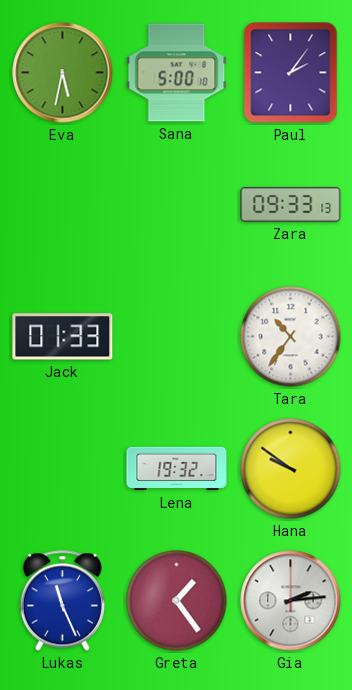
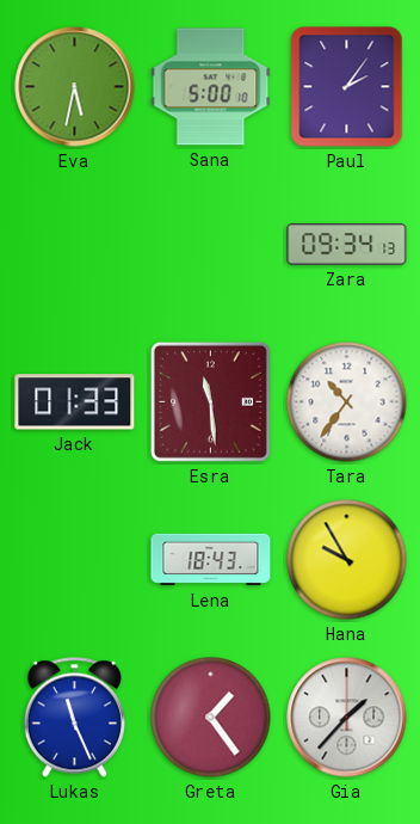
Zara: 09:33 -> 09:34 (347, 245)
Esra: none -> 11:29 (210, 401)
Lena: 19:32 -> 18:43 (211, 560)
Hana: 9:51 -> 9:55 (347, 560)
Gia: 2:14 -> 1:37 (347, 718)
